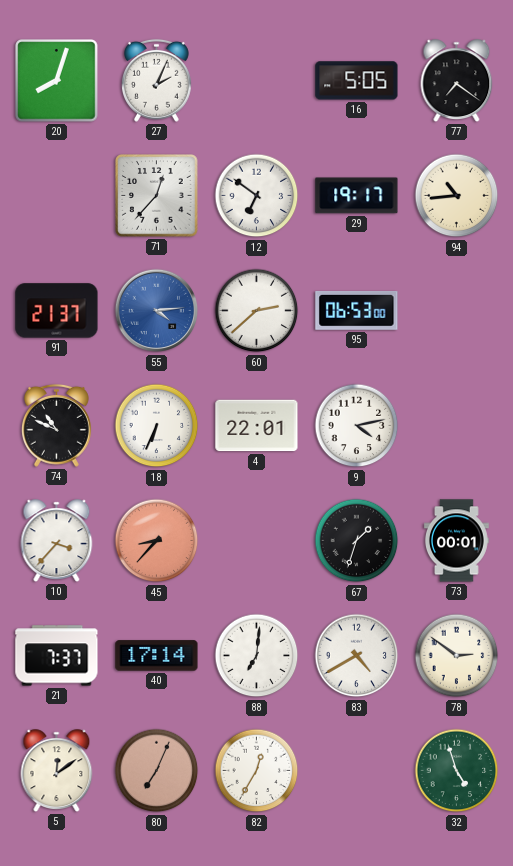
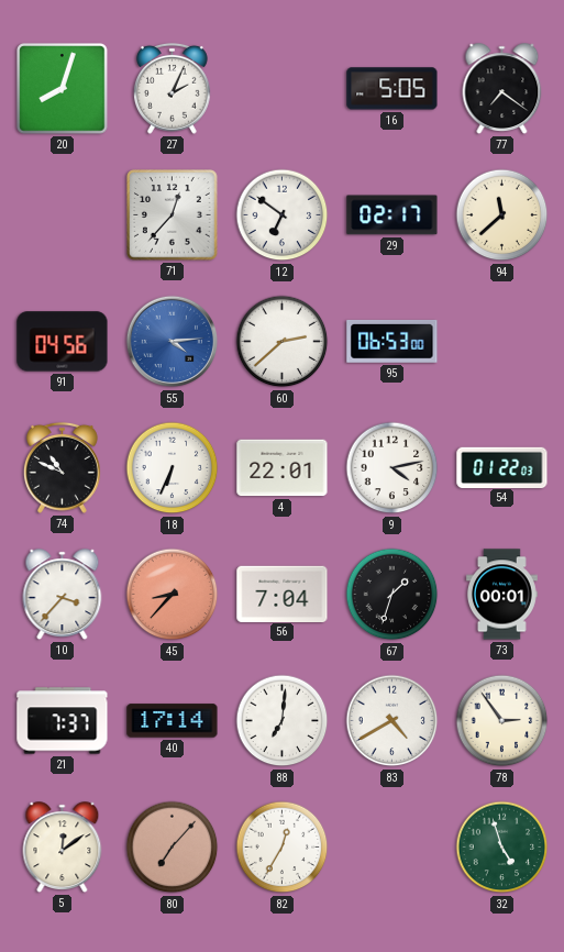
29: 19:17 -> 02:17 (392, 215)
94: 10:44 -> 11:38 (502, 215)
91: 21:37 -> 04:56 (63, 342)
54: none -> 01:22 (502, 467)
56: none -> 7:04 (283, 594)
78: 2:51 -> 2:54 (502, 721)
80: 7:04 -> 7:07 (173, 848)
